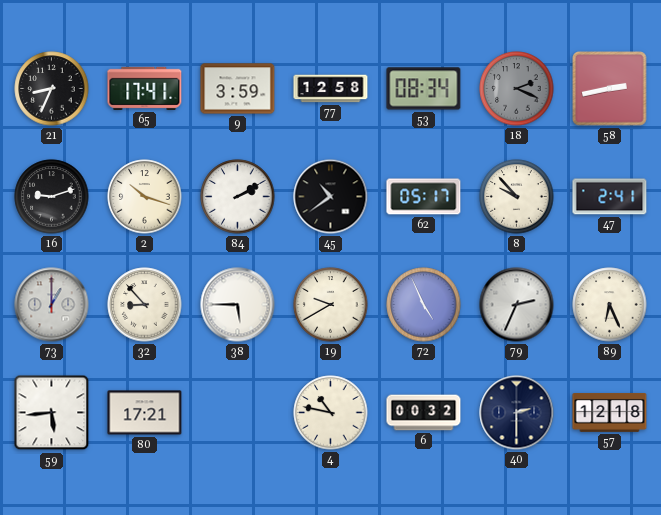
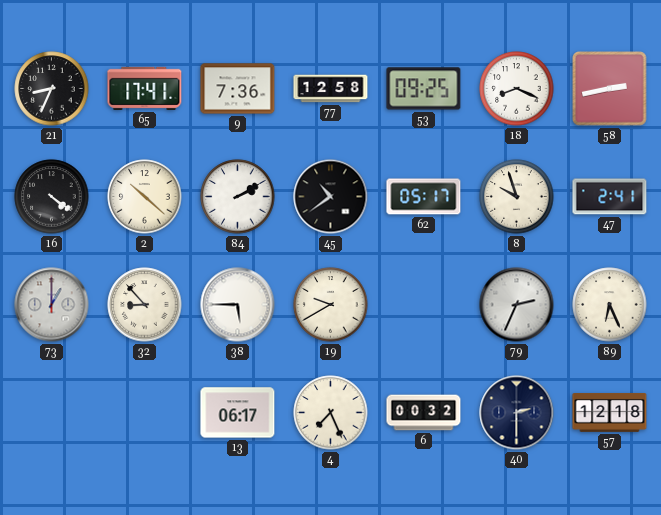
9: 3:59 -> 7:36 (238, 89)
53: 08:34 -> 09:25 (424, 89)
18: 2:19 -> 8:19 (517, 89)
18 dial: grey -> white (517, 89)
16: 9:12 -> 4:21 (52, 197)
2: 10:18 -> 10:22 (145, 197)
8: 9:53 -> 9:57 (517, 197)
72: 4:56 -> none (424, 305)
59: 5:44 -> none (52, 413)
80: 17:21 -> none (145, 413)
13: none -> 06:17 (238, 413)
4: 10:47 -> 7:26 (331, 413)
